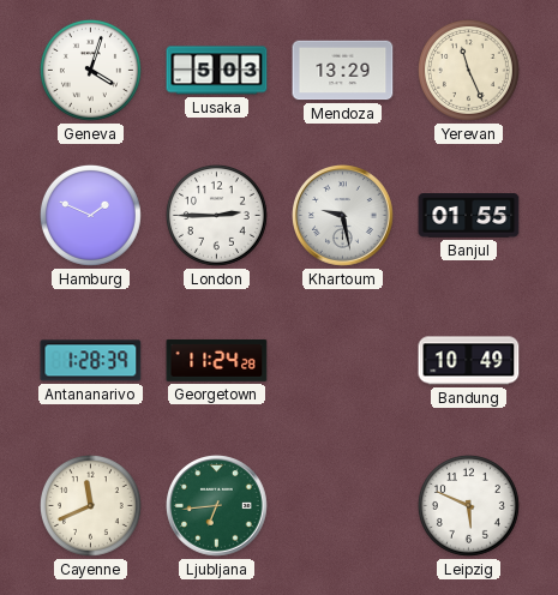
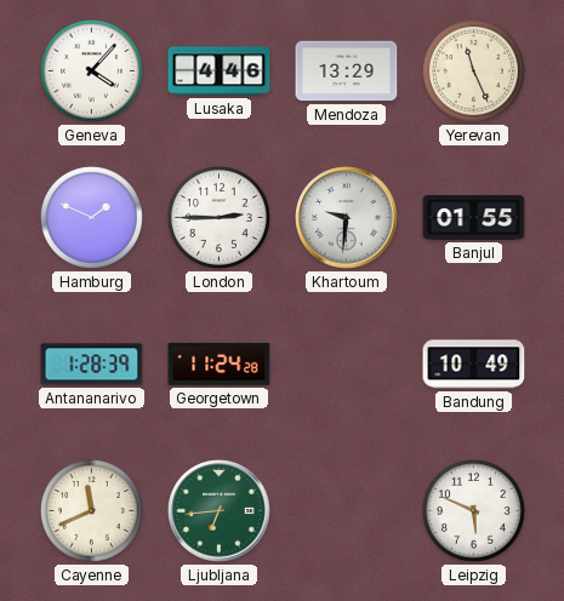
Geneva: 4:03 -> 4:07 (91, 70)
Lusaka: 5:03 -> 4:46 (220, 71)
Khartoum: 9:28 -> 9:31 (347, 218)
